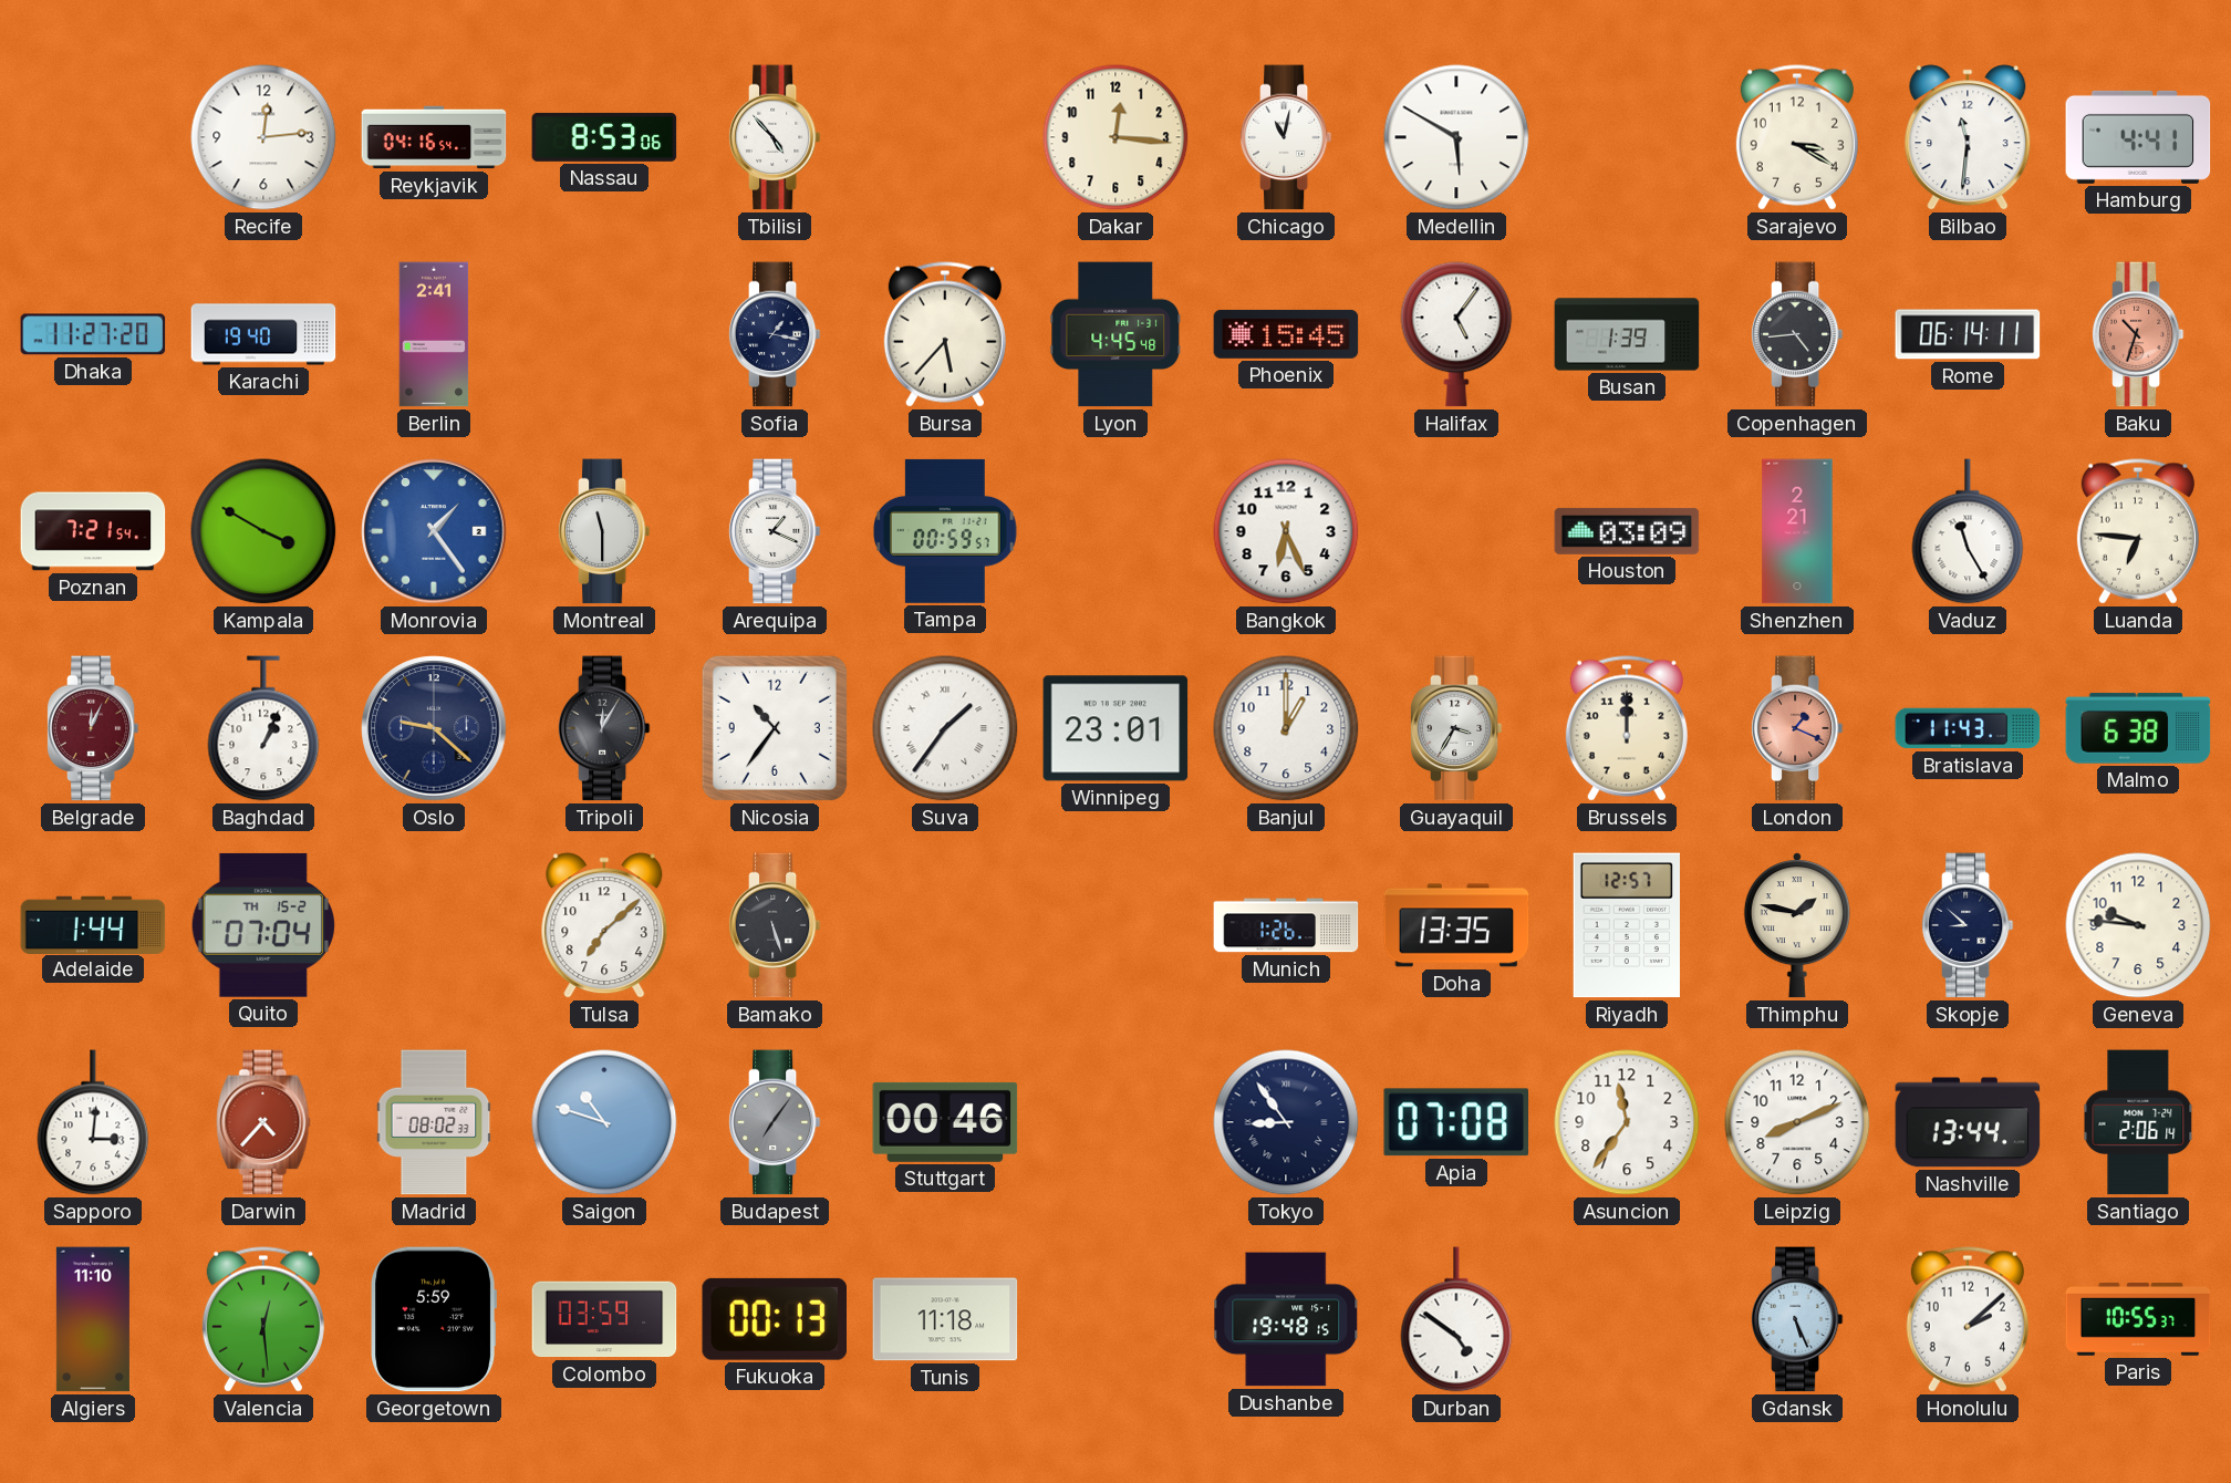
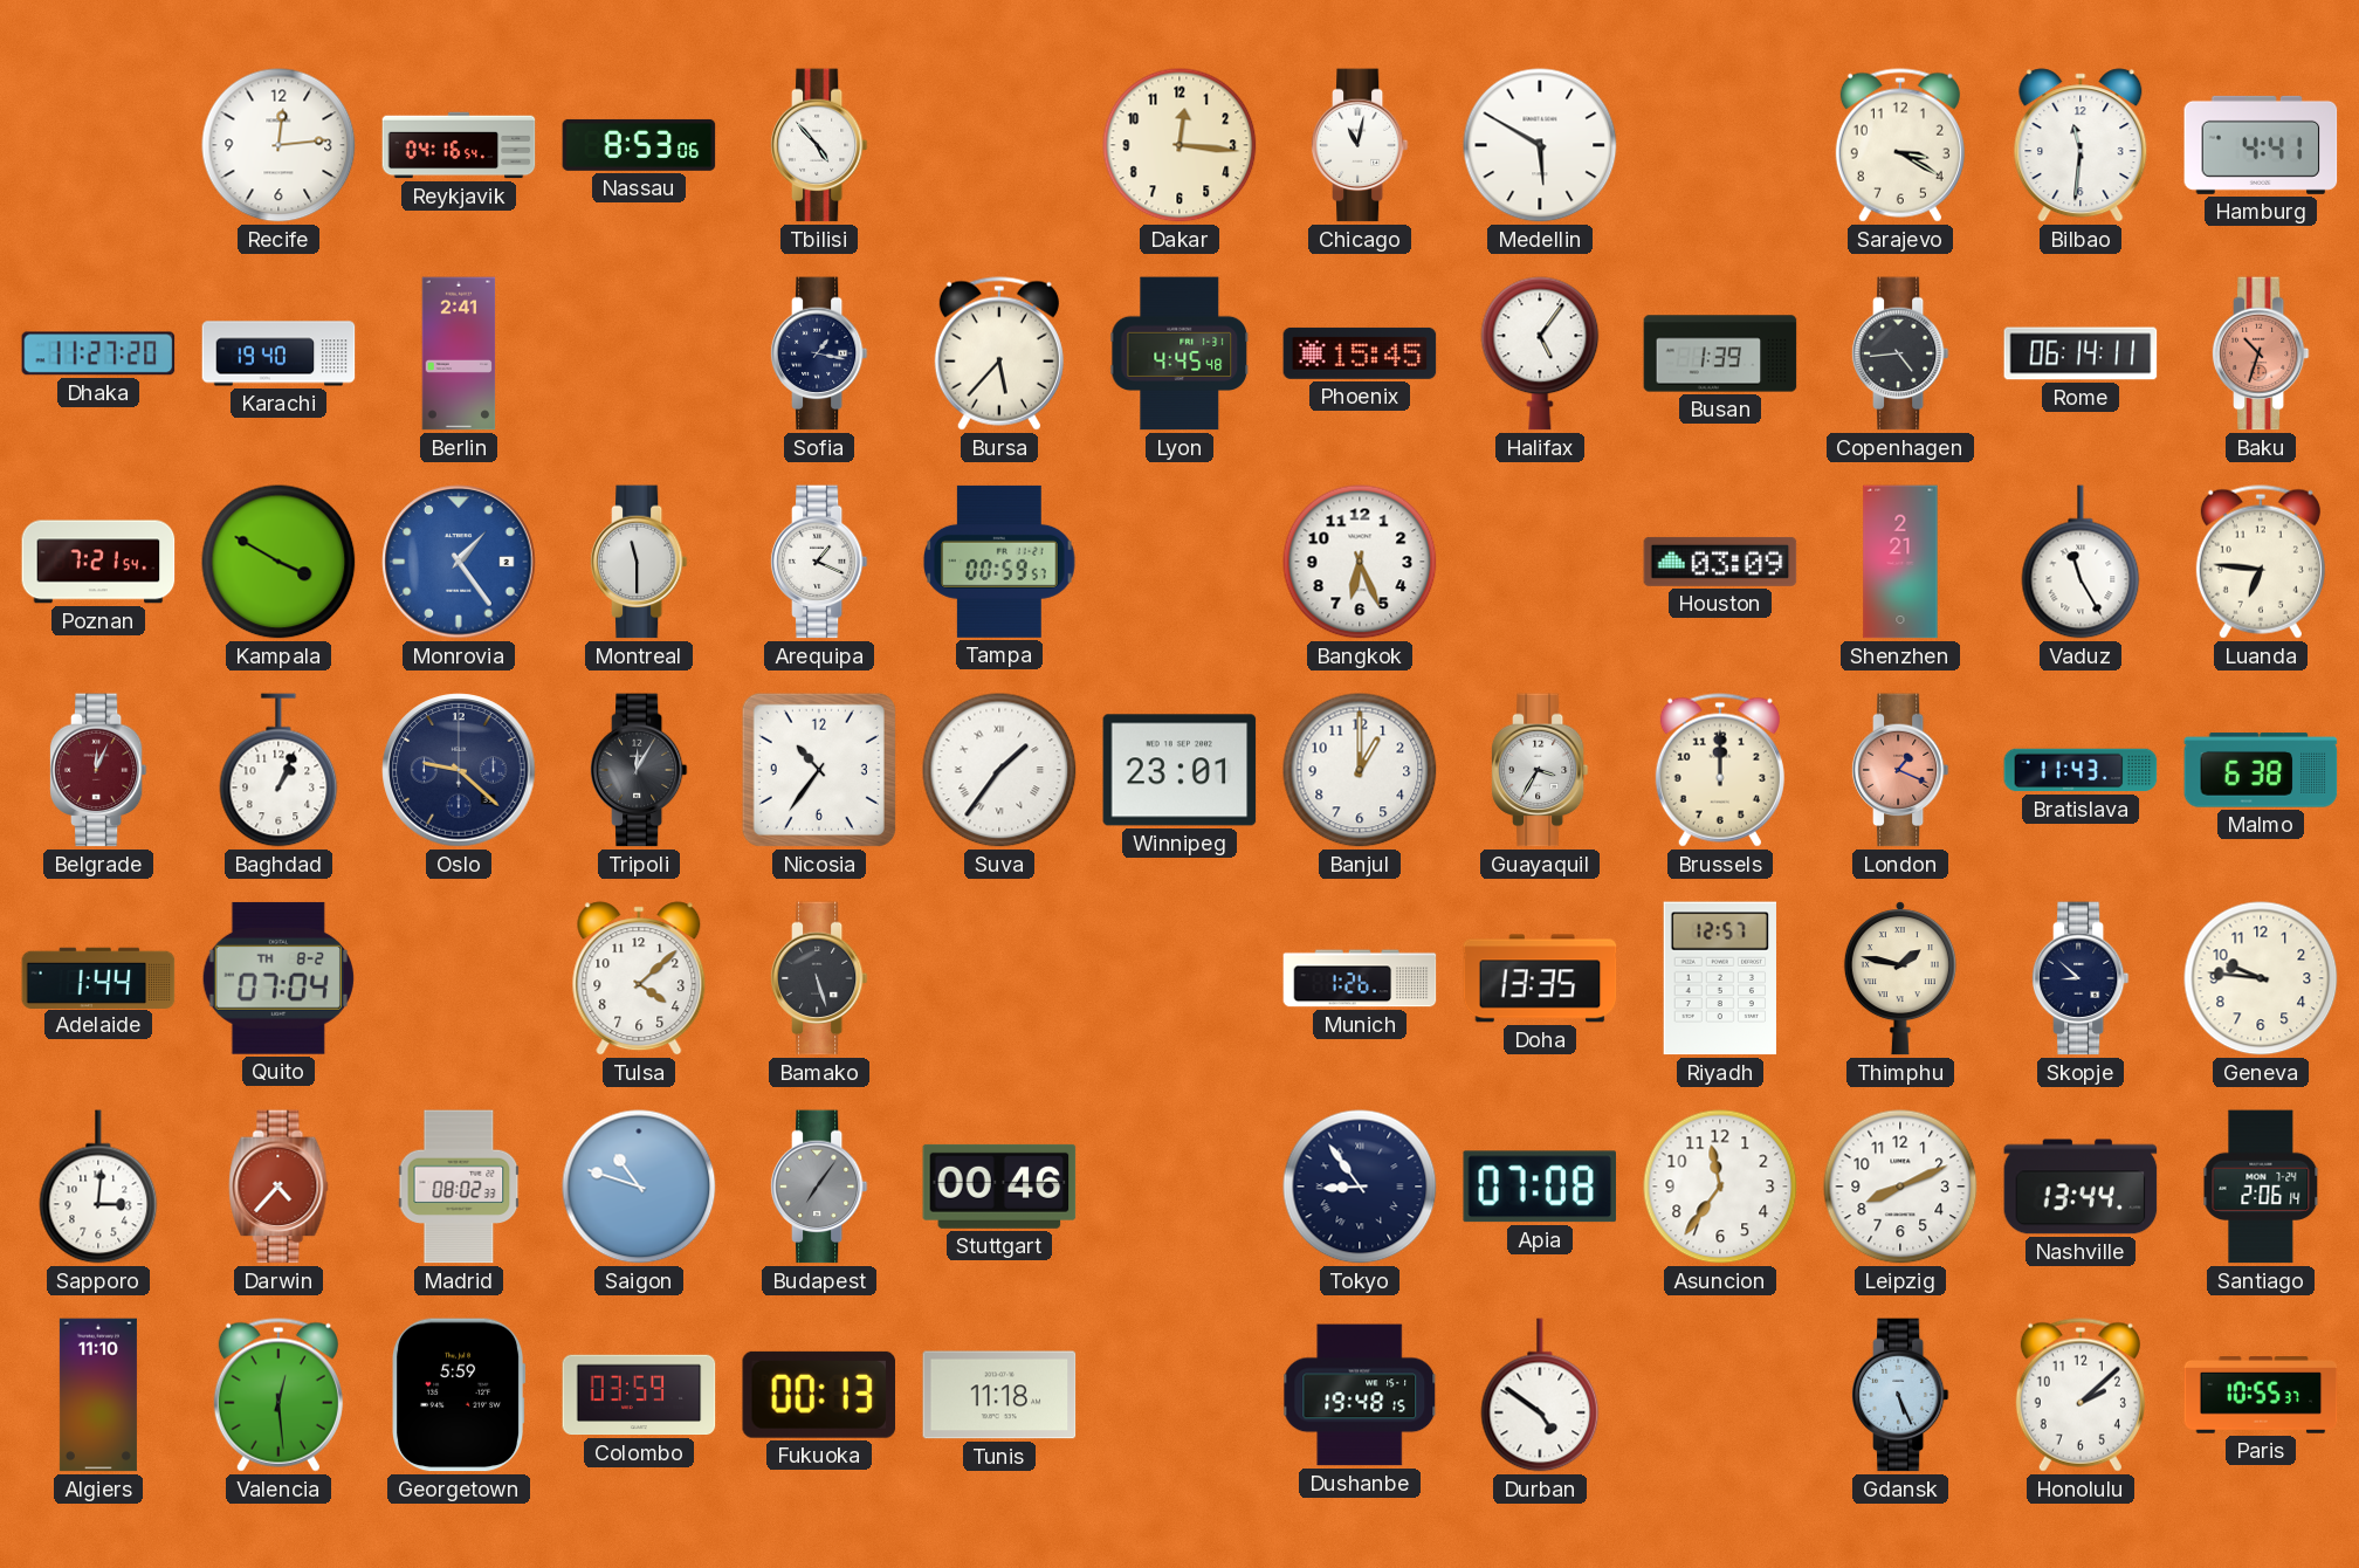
Quito date: TH 15-2 -> TH 8-2 (278, 978)
Tulsa: 7:08 -> 4:08 (639, 978)
